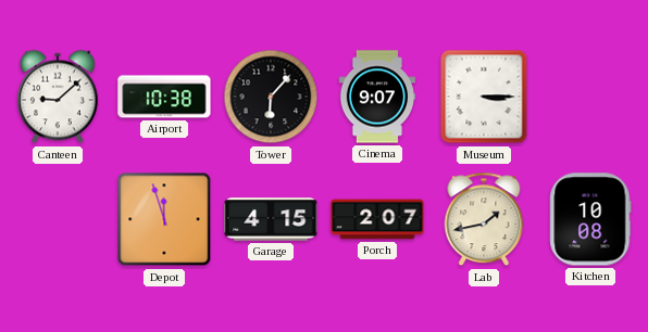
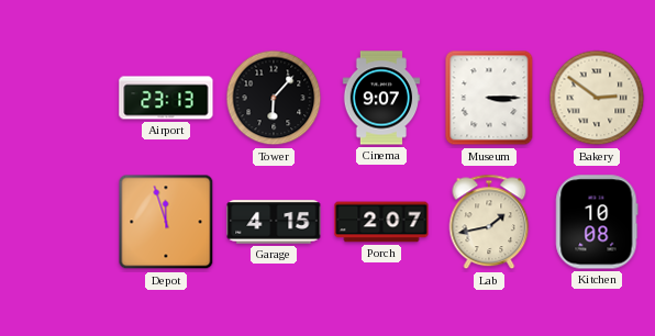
Canteen: 9:08 -> none (59, 97)
Airport: 10:38 -> 23:13 (166, 98)
Bakery: none -> 2:51 (597, 98)
